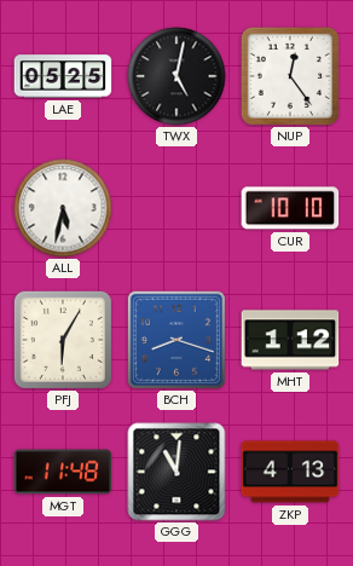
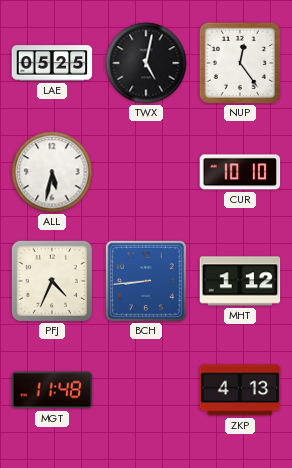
PFJ: 6:05 -> 4:34 (52, 281)
BCH: 8:18 -> 8:44 (146, 281)
GGG: 11:01 -> none (176, 472)
